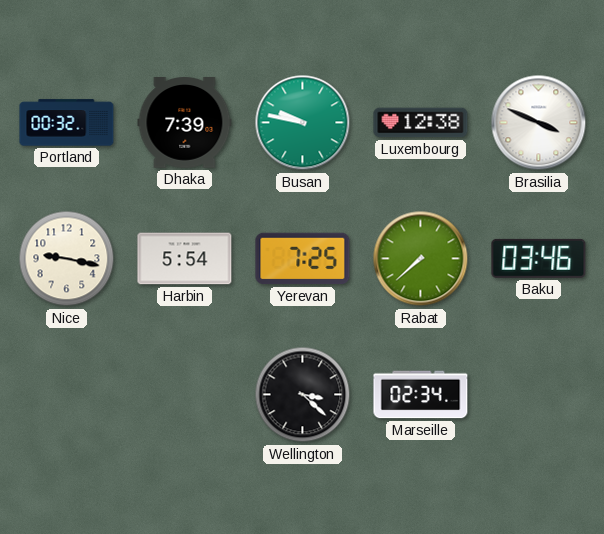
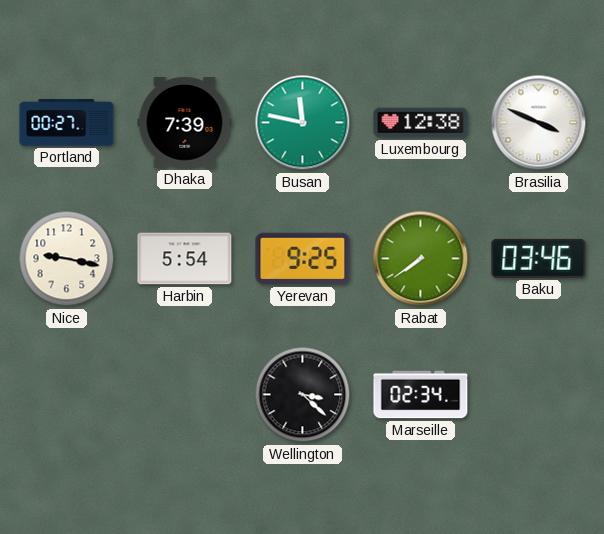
Portland: 00:32 -> 00:27 (67, 123)
Busan: 9:47 -> 11:47 (303, 123)
Yerevan: 7:25 -> 9:25 (303, 259)
Rabat: 7:38 -> 7:39 (421, 259)
